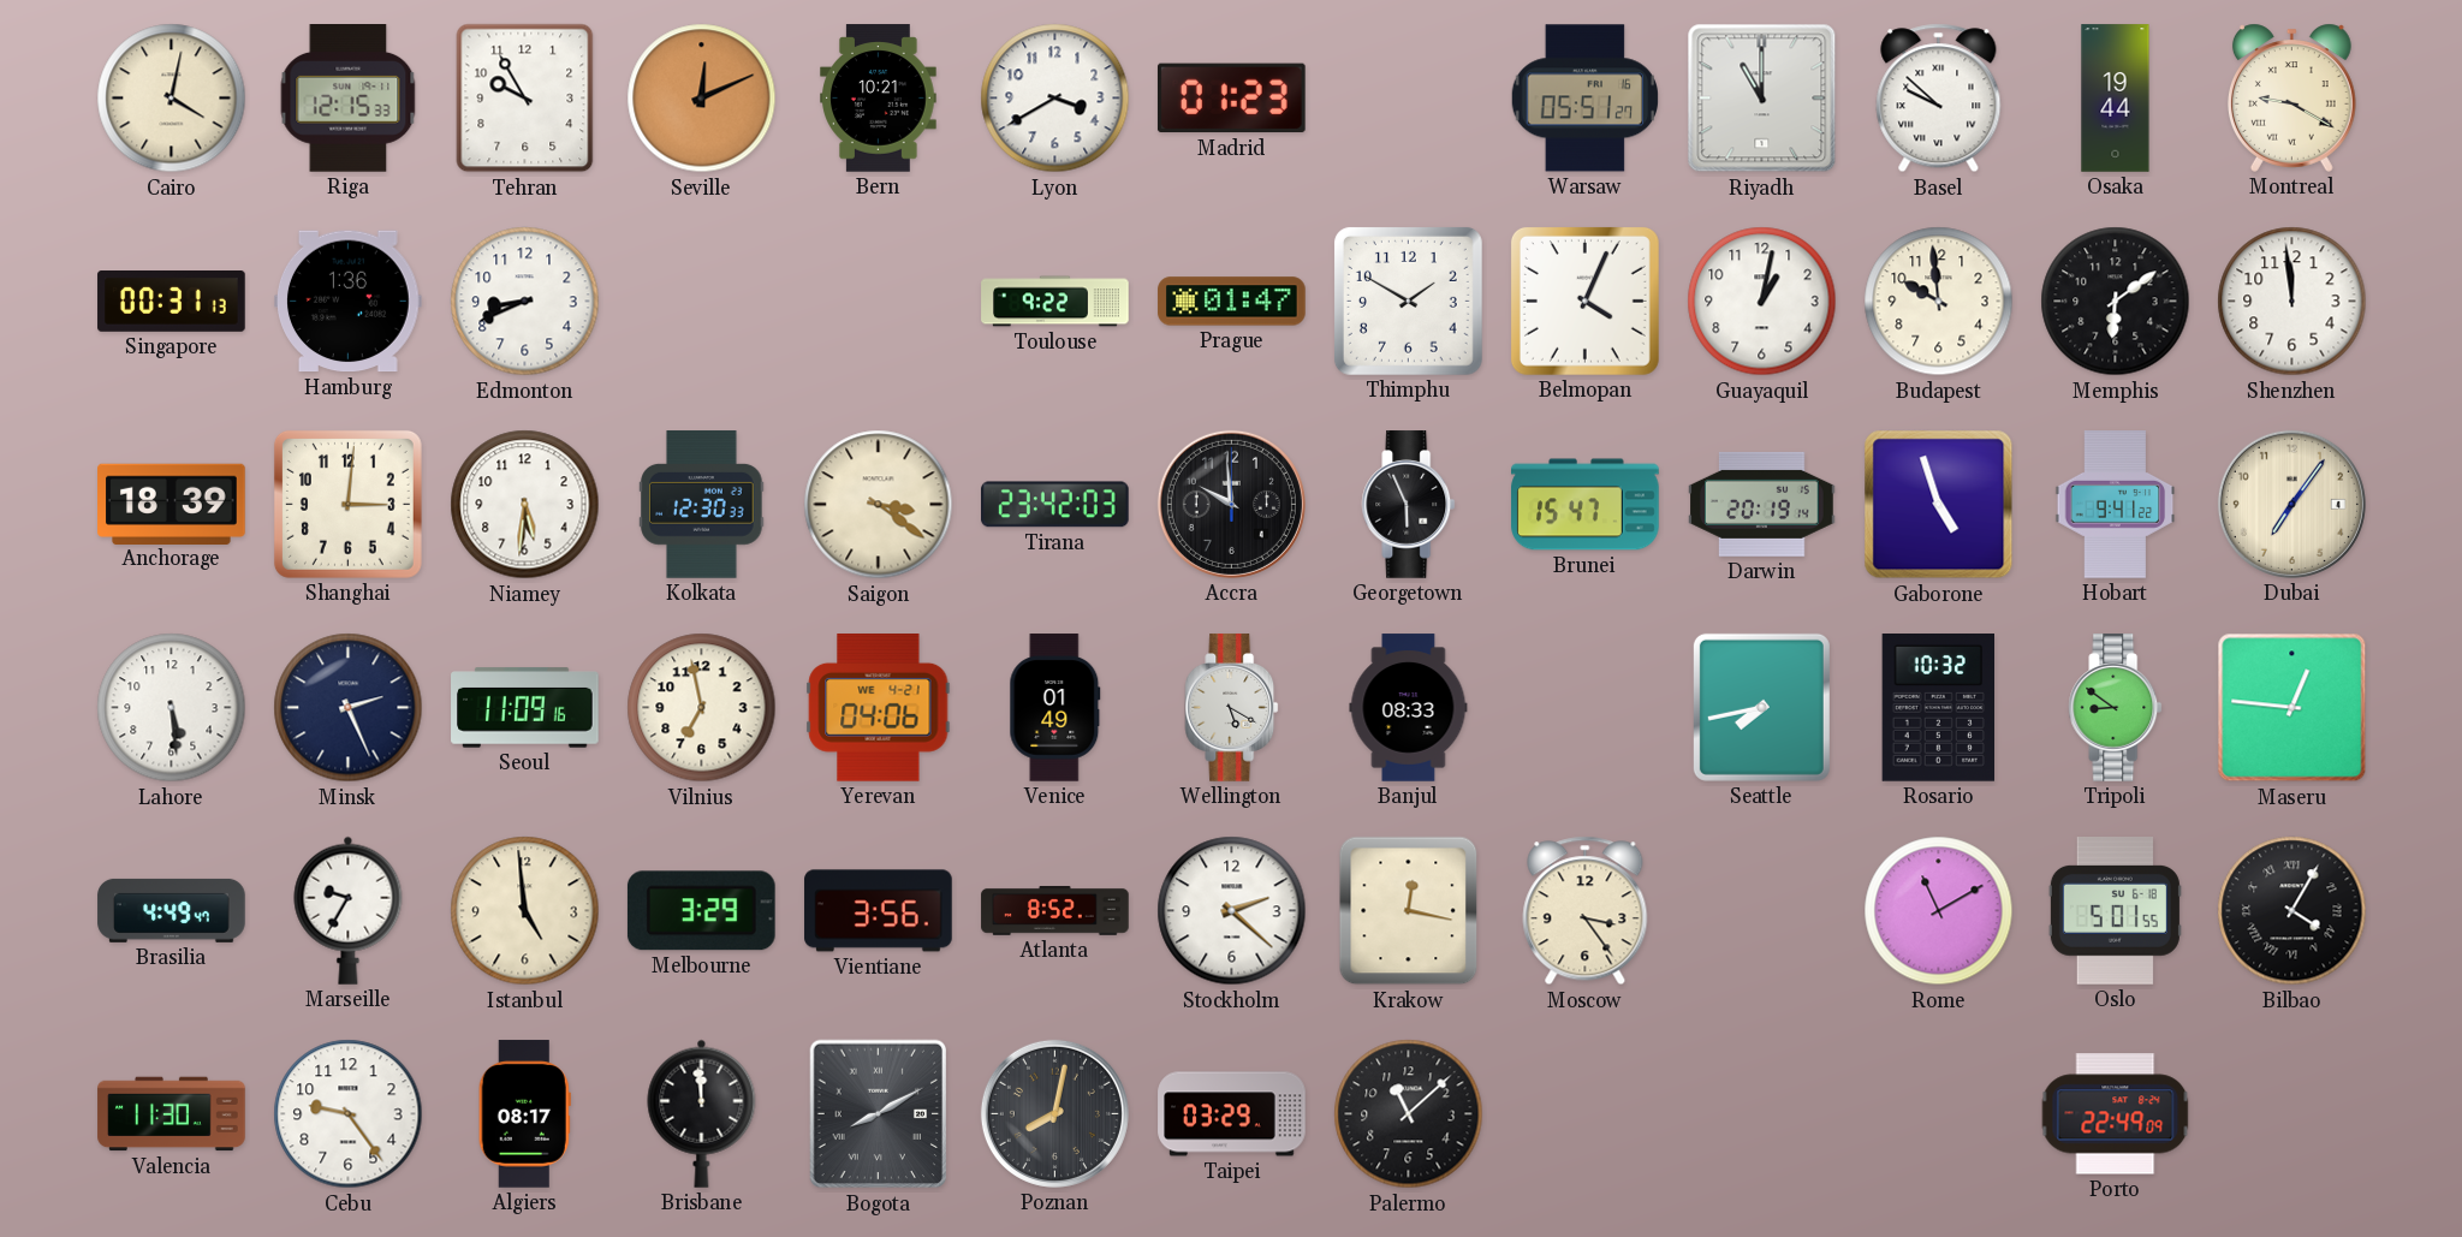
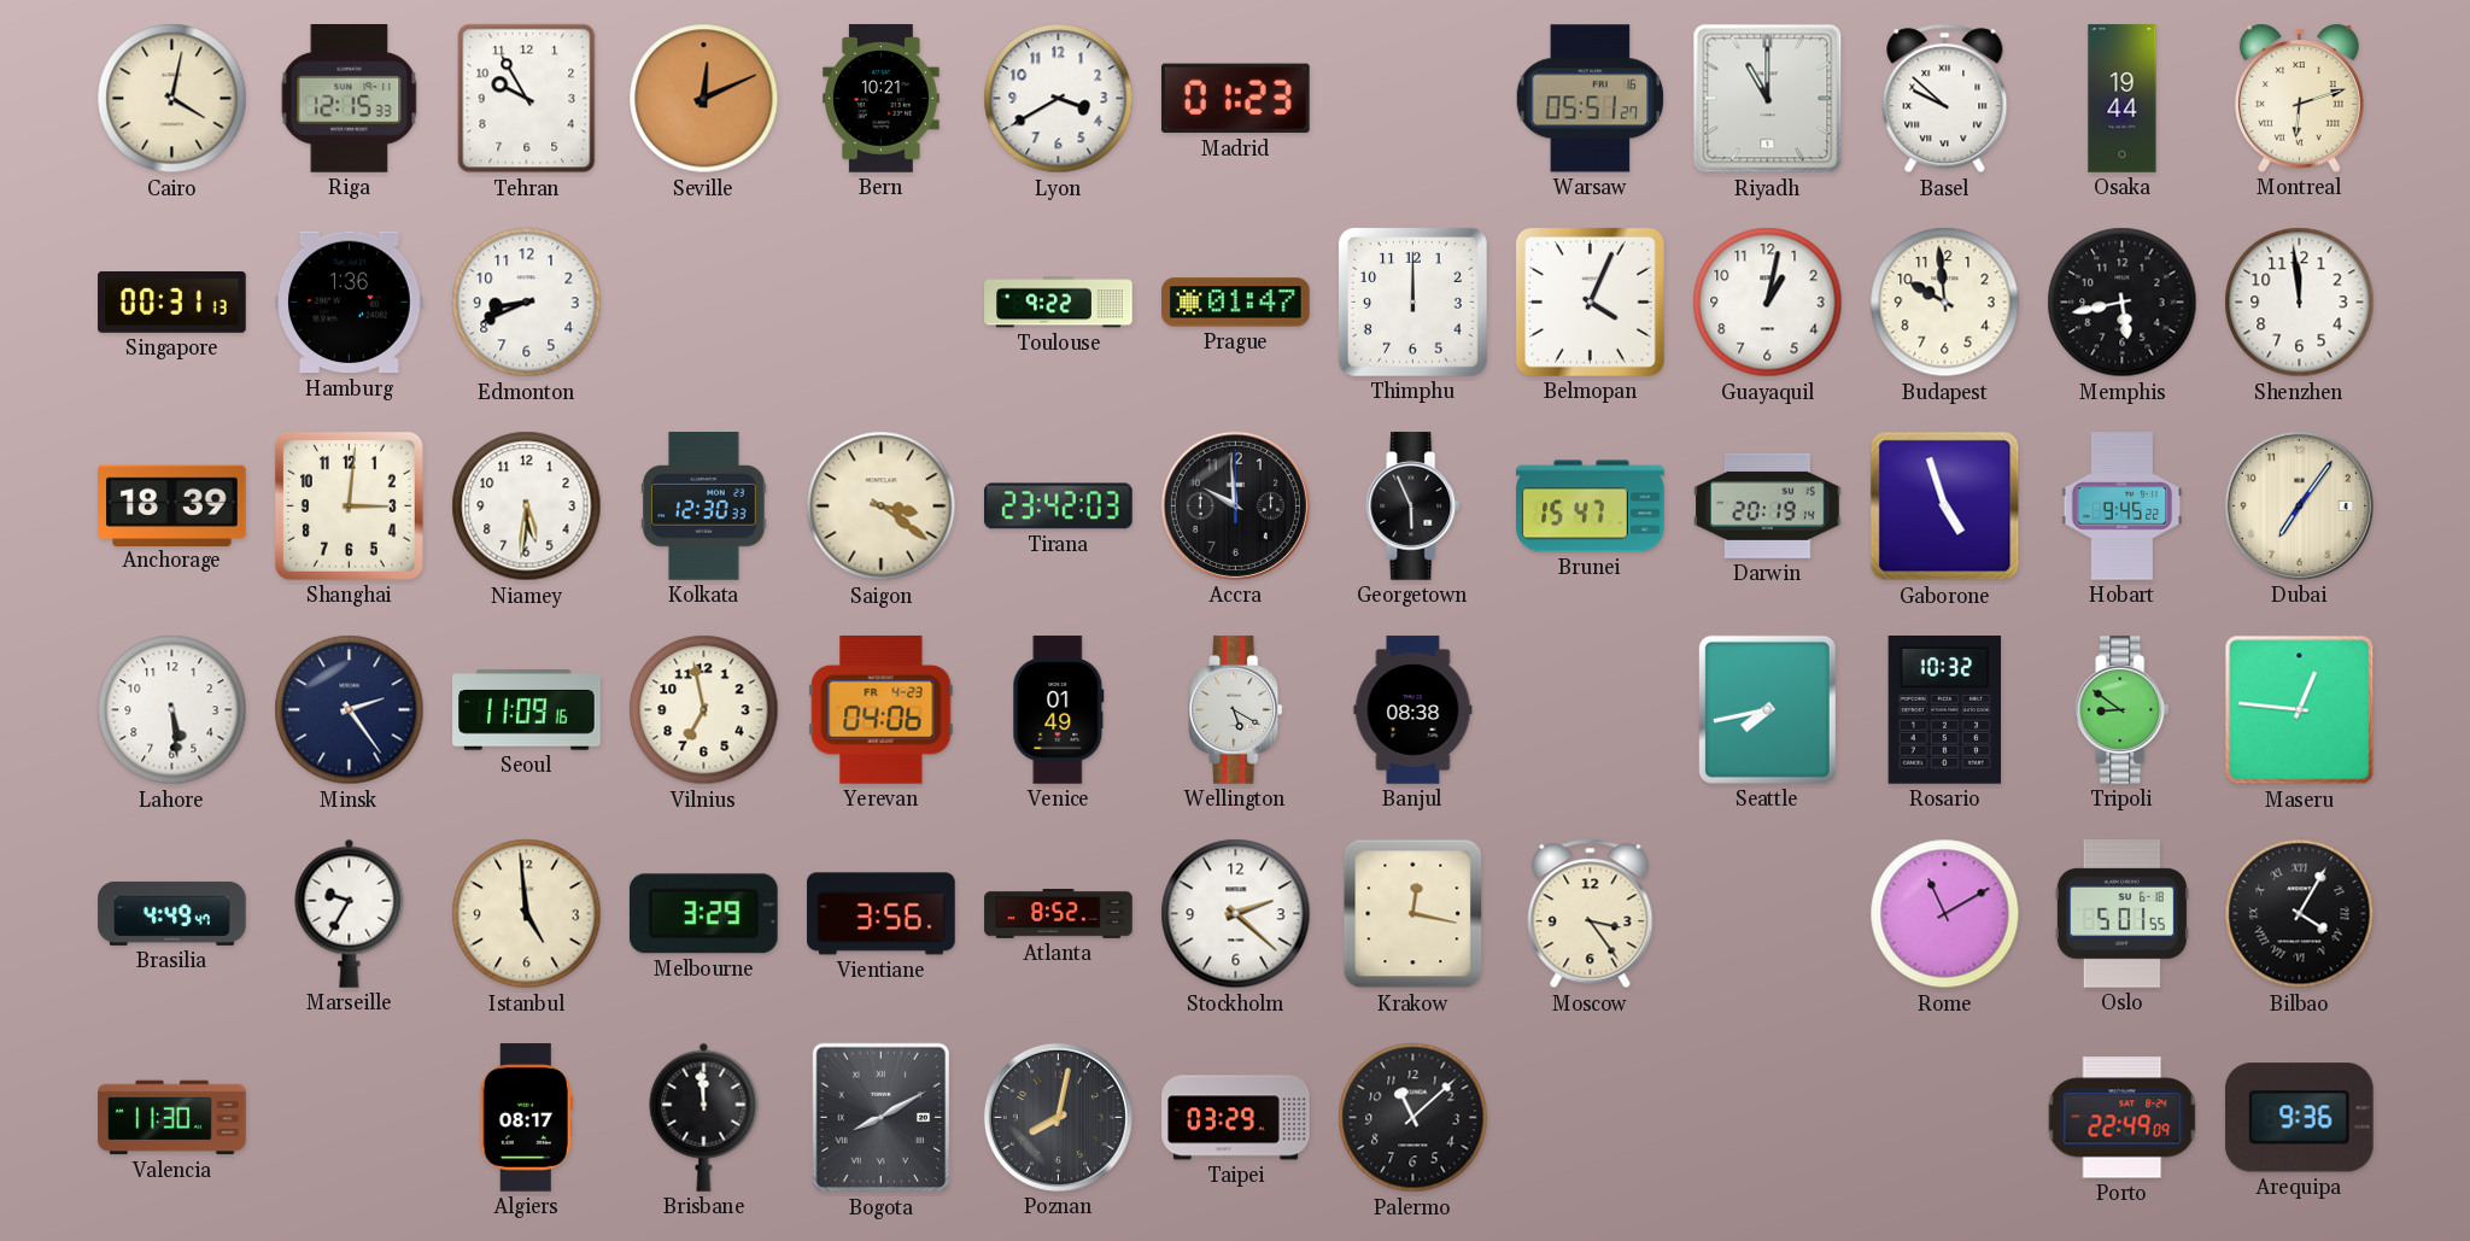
Montreal: 9:20 -> 6:12 (2299, 98)
Thimphu: 1:50 -> 12:00 (1412, 302)
Memphis: 6:09 -> 5:43 (2123, 303)
Hobart: 9:41 -> 9:45 (2123, 507)
Minsk: 2:26 -> 2:24 (350, 710)
Yerevan date: WE 4-21 -> FR 4-23 (882, 710)
Banjul: 08:33 -> 08:38 (1413, 710)
Cebu: 9:24 -> none (349, 1114)
Arequipa: none -> 9:36 (2299, 1118)
